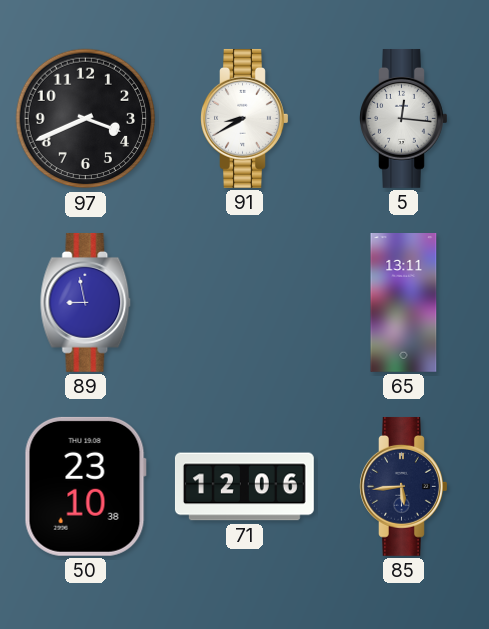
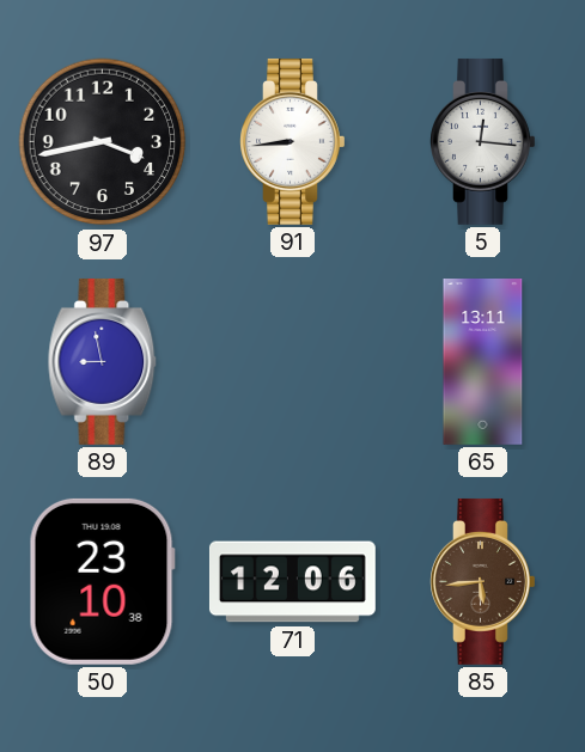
97: 3:41 -> 3:43 (103, 142)
91: 8:40 -> 8:44 (293, 141)
85 dial: navy -> brown (483, 581)
